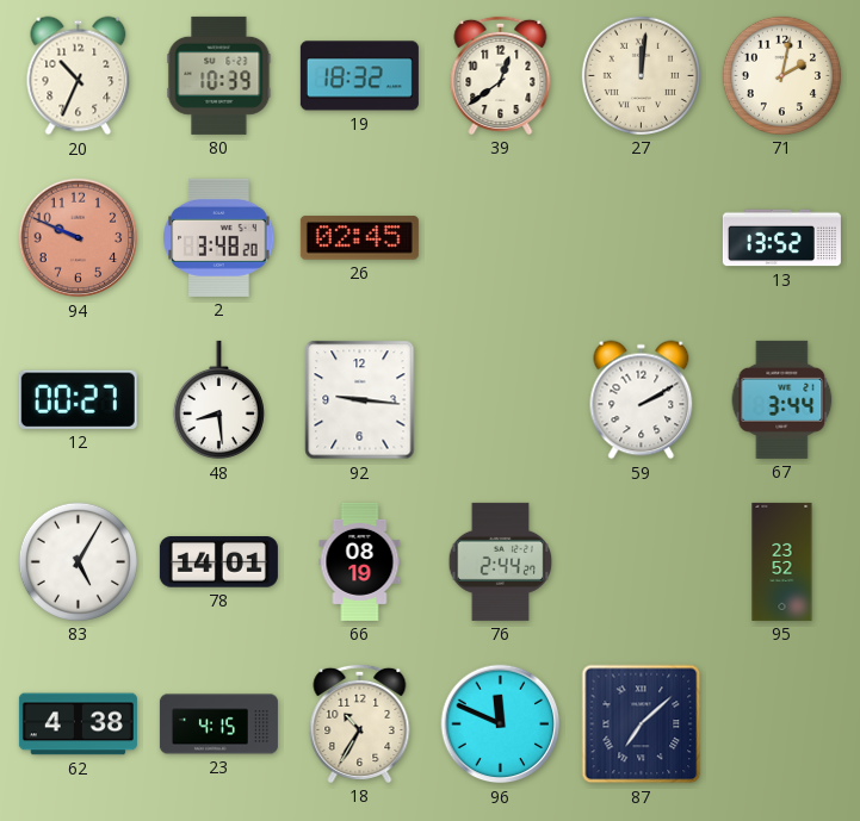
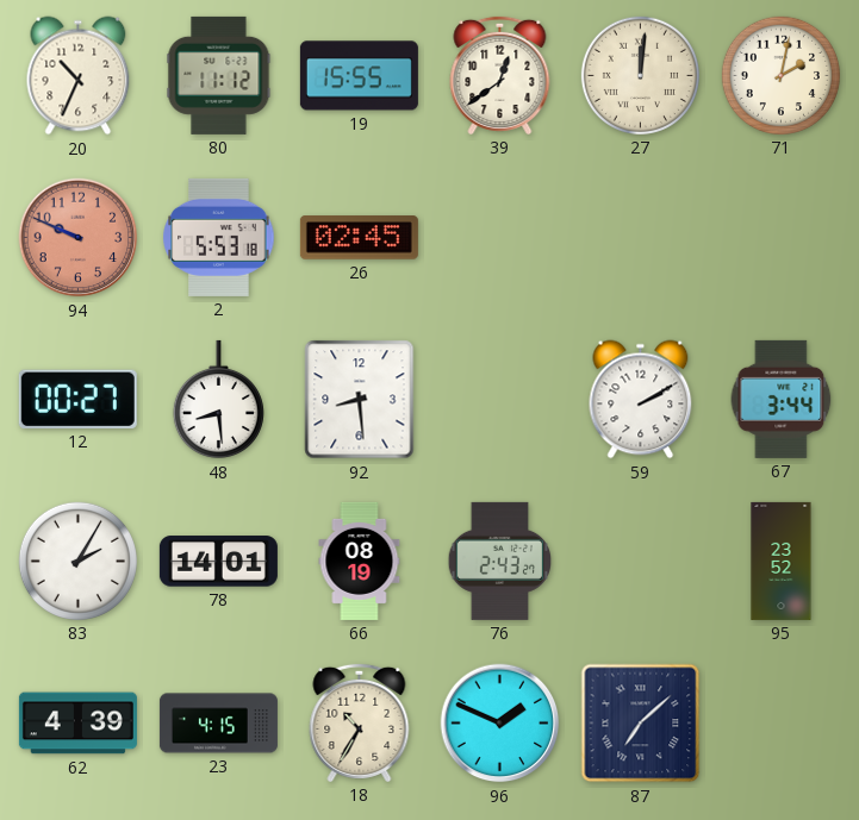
80: 10:39 -> 11:12 (219, 75)
19: 18:32 -> 15:55 (359, 76)
2: 3:48 -> 5:53 (219, 237)
13: 13:52 -> none (781, 238)
92: 9:16 -> 8:29 (360, 400)
83: 5:05 -> 2:05 (77, 561)
76: 2:44 -> 2:43 (500, 561)
62: 4:38 -> 4:39 (77, 724)
96: 11:49 -> 1:49 (500, 724)
